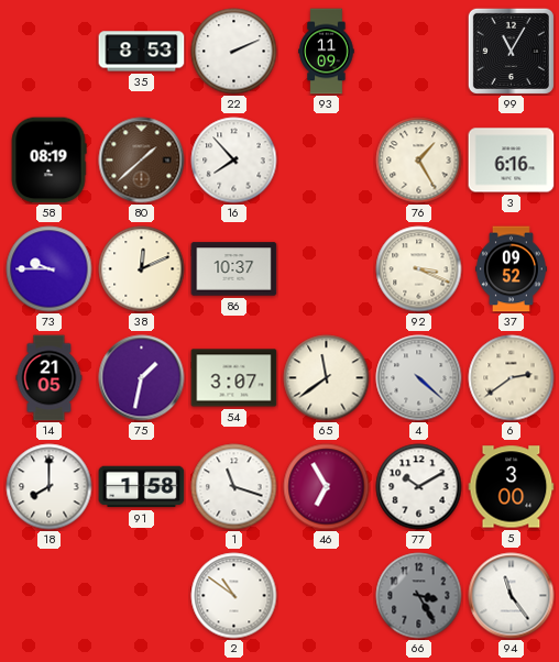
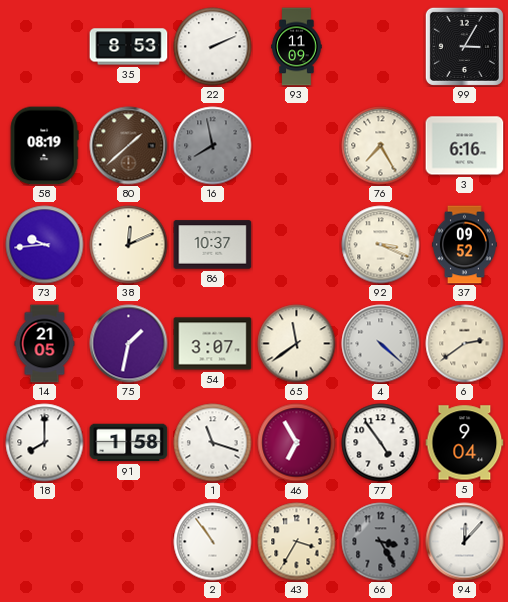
99: 11:05 -> 3:05 (464, 46)
16: 7:53 -> 7:58 (213, 146)
16 dial: white -> grey (213, 146)
76: 1:25 -> 7:25 (381, 146)
73: 9:45 -> 9:44 (45, 245)
77: 10:10 -> 4:54 (381, 443)
5: 3:00 -> 9:04 (465, 443)
2: 10:51 -> 10:54 (213, 542)
43: none -> 3:35 (297, 542)
94: 11:24 -> 12:07 (465, 542)
